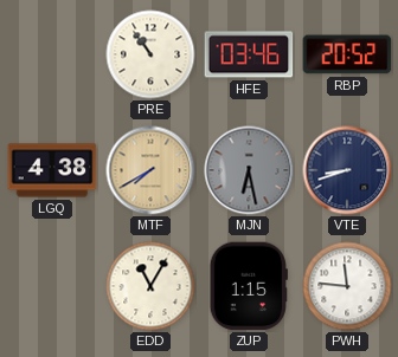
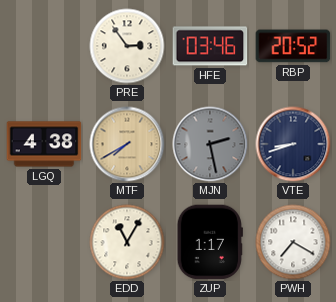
PRE: 10:54 -> 2:54 (127, 46)
MJN: 6:28 -> 2:28 (210, 144)
ZUP: 1:15 -> 1:17 (210, 242)
PWH: 11:46 -> 7:20 (293, 242)
